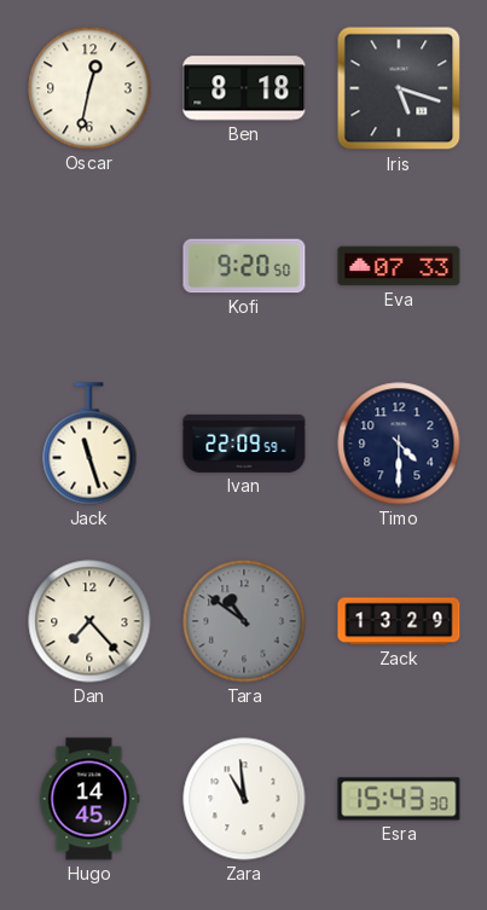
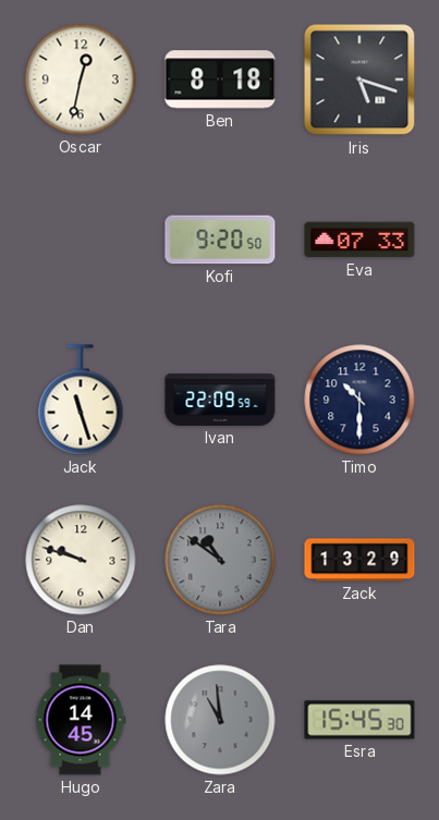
Timo: 4:30 -> 10:30 (359, 400)
Dan: 7:23 -> 9:48 (81, 560)
Zara dial: white -> grey (220, 720)
Esra: 15:43 -> 15:45 (359, 720)
